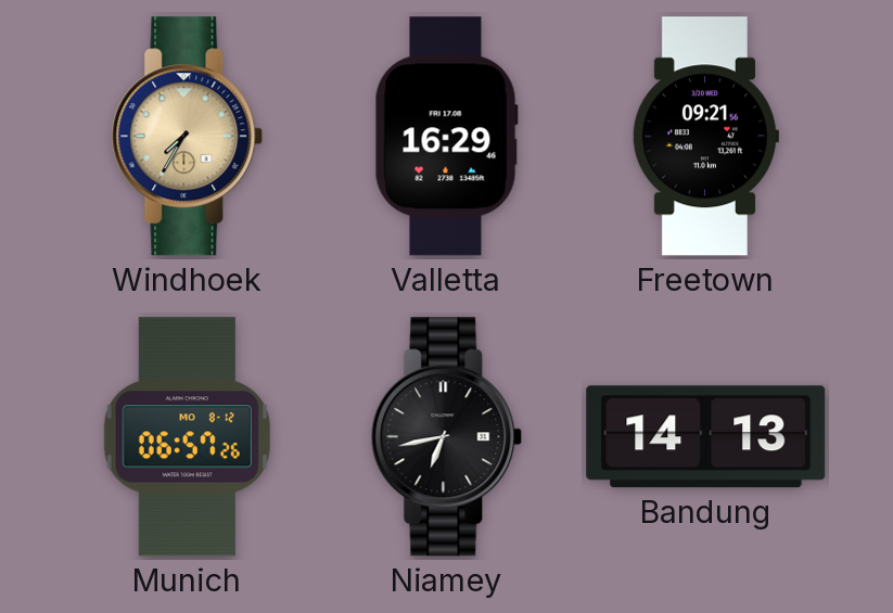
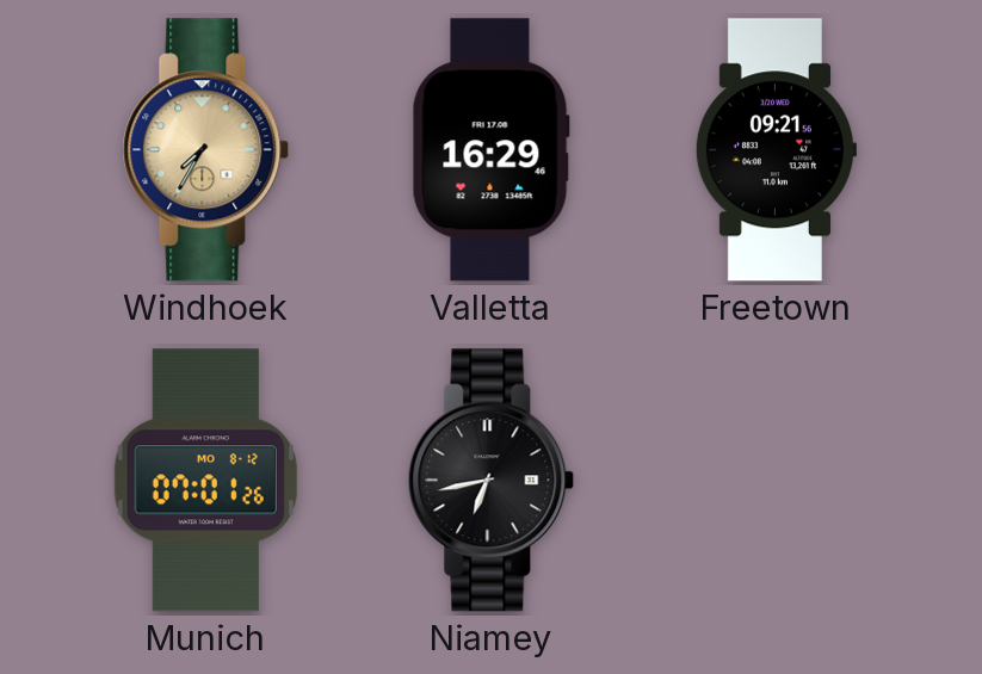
Munich: 06:57 -> 07:01 (205, 481)
Bandung: 14:13 -> none (706, 437)
